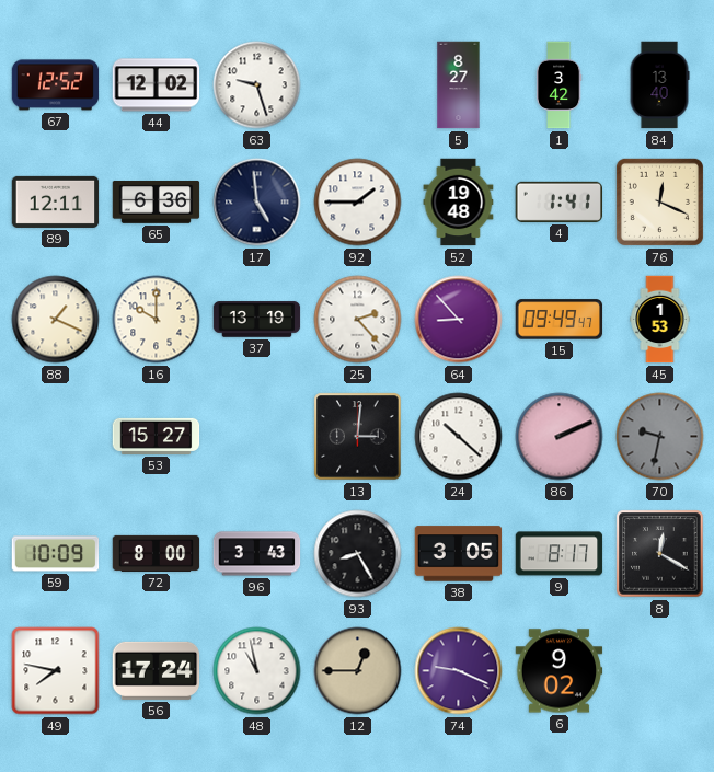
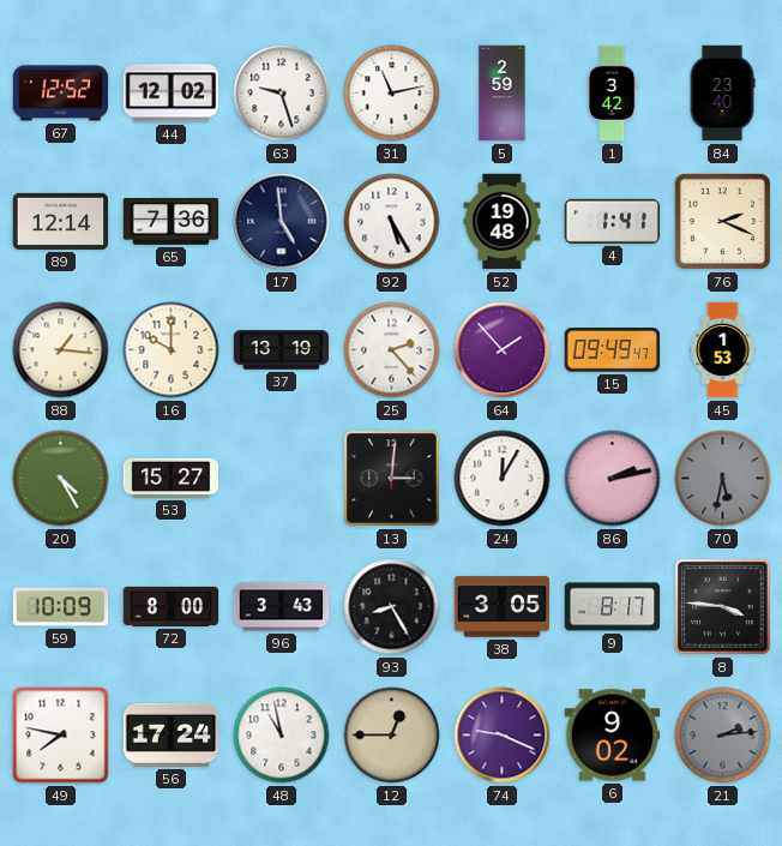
31: none -> 11:13 (392, 94)
5: 8:27 -> 2:59 (503, 94)
84: 13:40 -> 23:40 (722, 94)
89: 12:11 -> 12:14 (61, 221)
65: 6:36 -> 7:36 (172, 222)
92: 1:45 -> 5:25 (392, 222)
76: 12:19 -> 2:19 (722, 221)
88: 1:19 -> 1:16 (61, 350)
64: 8:53 -> 1:53 (503, 350)
20: none -> 4:25 (61, 479)
24: 10:22 -> 12:05 (503, 479)
86: 2:11 -> 2:13 (613, 479)
70: 9:32 -> 5:32 (723, 479)
8: 12:20 -> 3:46 (723, 607)
21: none -> 2:14 (723, 736)
